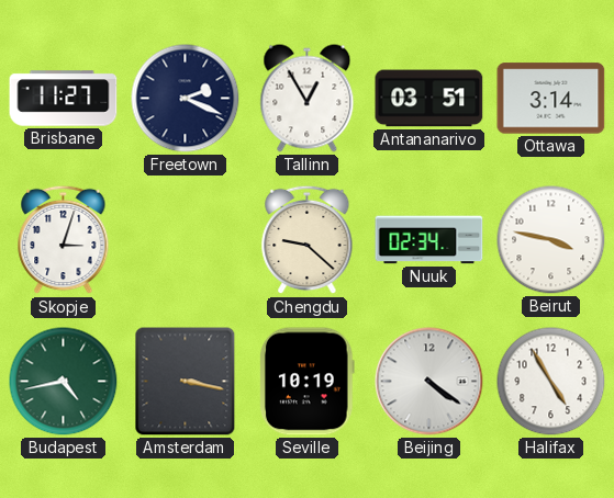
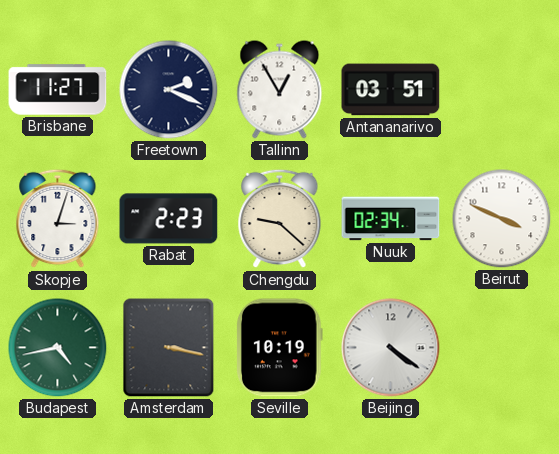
Ottawa: 3:14 -> none (551, 99)
Rabat: none -> 2:23 (169, 219)
Beirut: 3:47 -> 3:49 (502, 219)
Halifax: 4:55 -> none (551, 382)
